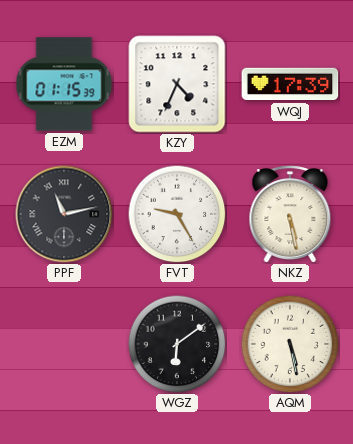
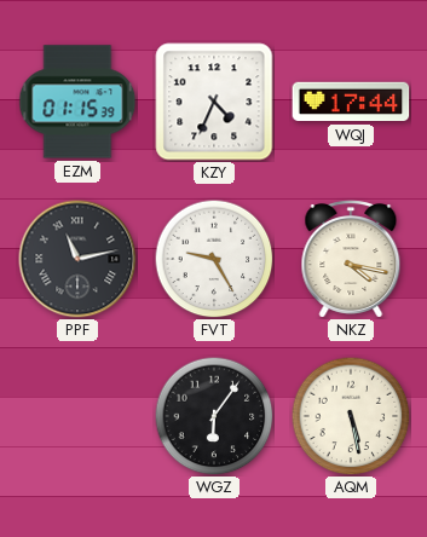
WQJ: 17:39 -> 17:44 (351, 102)
NKZ: 5:28 -> 4:17 (351, 259)
WGZ: 6:09 -> 6:06 (214, 416)
